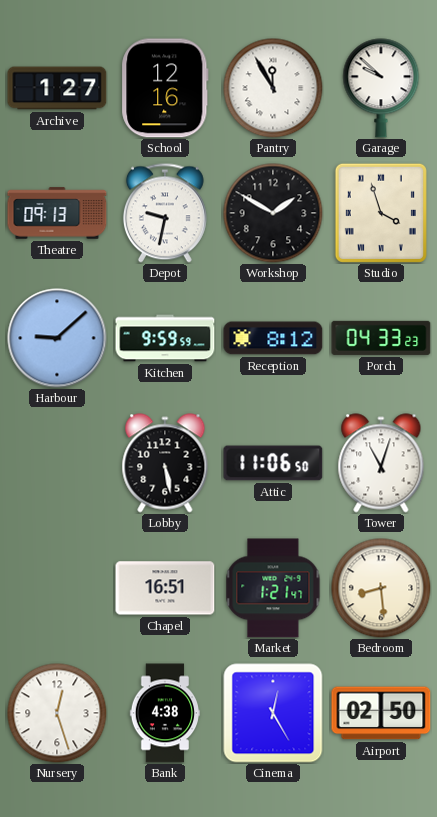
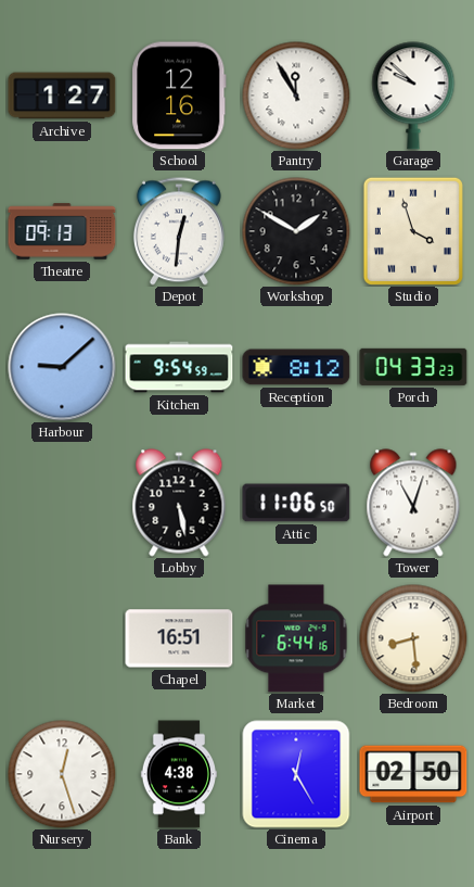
Depot: 9:32 -> 12:31 (179, 231)
Kitchen: 9:59 -> 9:54 (179, 367)
Market: 1:21 -> 6:44 (296, 638)
